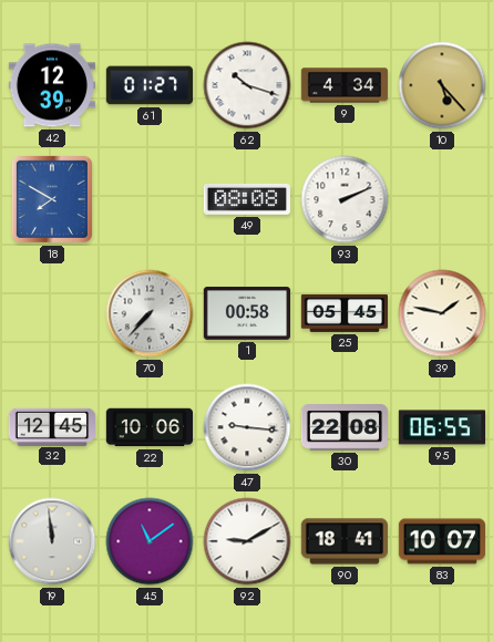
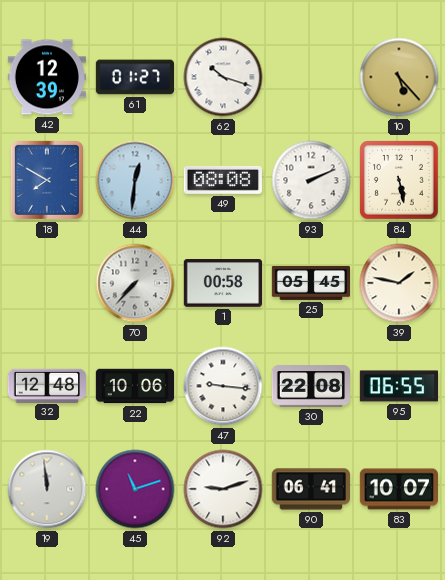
9: 4:34 -> none (345, 85)
44: none -> 12:31 (135, 180)
84: none -> 5:28 (399, 180)
32: 12:45 -> 12:48 (46, 385)
45: 11:09 -> 11:12 (135, 489)
92: 9:10 -> 9:12 (223, 489)
90: 18:41 -> 06:41 (310, 489)
